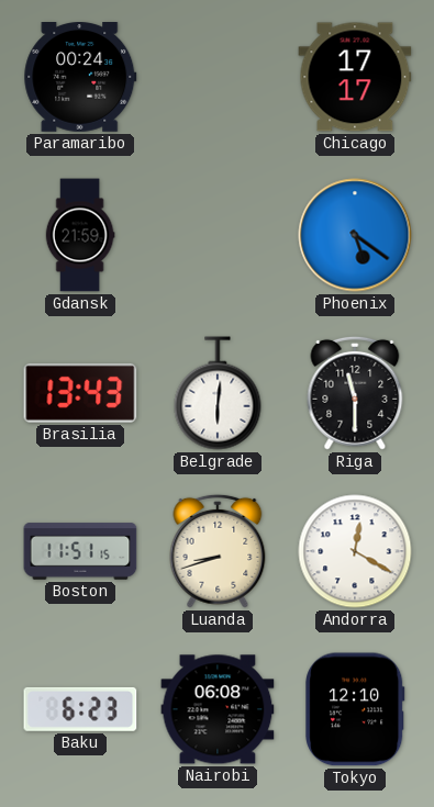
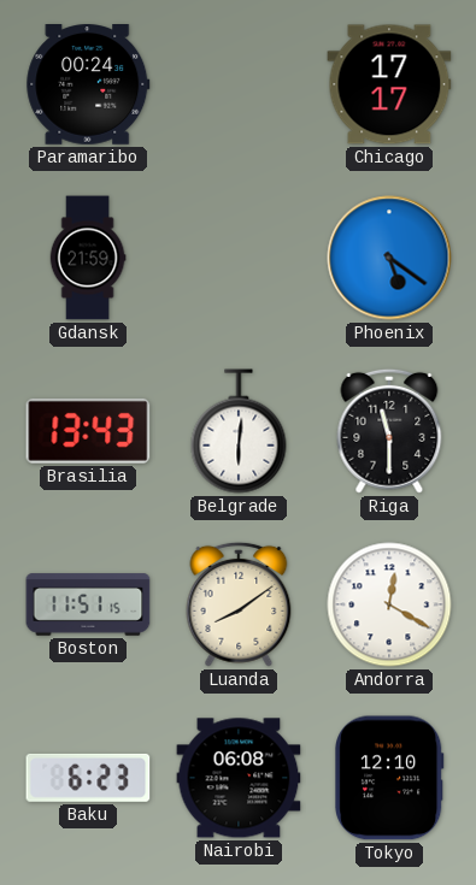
Luanda: 8:42 -> 8:09 (239, 604)
